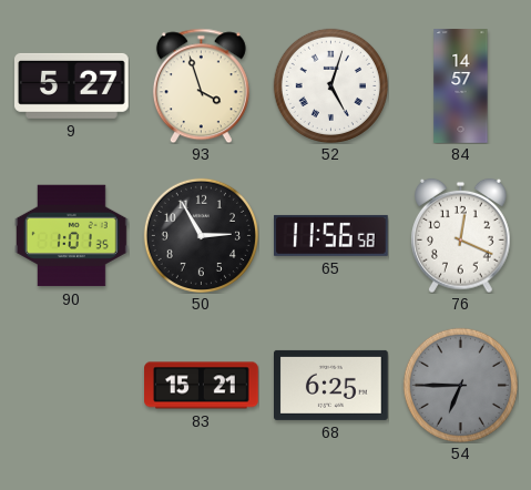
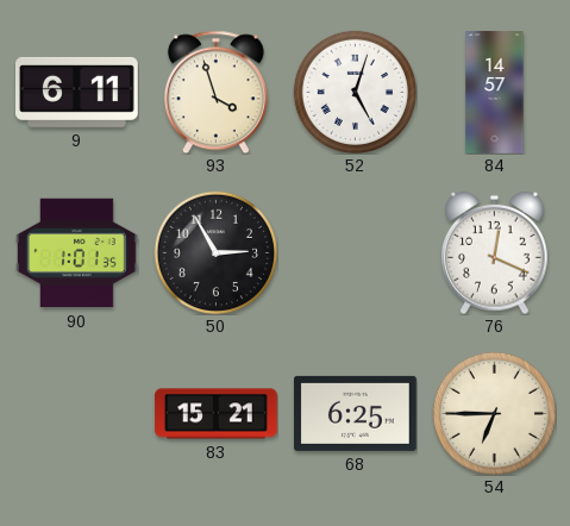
9: 5:27 -> 6:11 (77, 92)
65: 11:56 -> none (331, 235)
54 dial: grey -> cream (494, 413)
